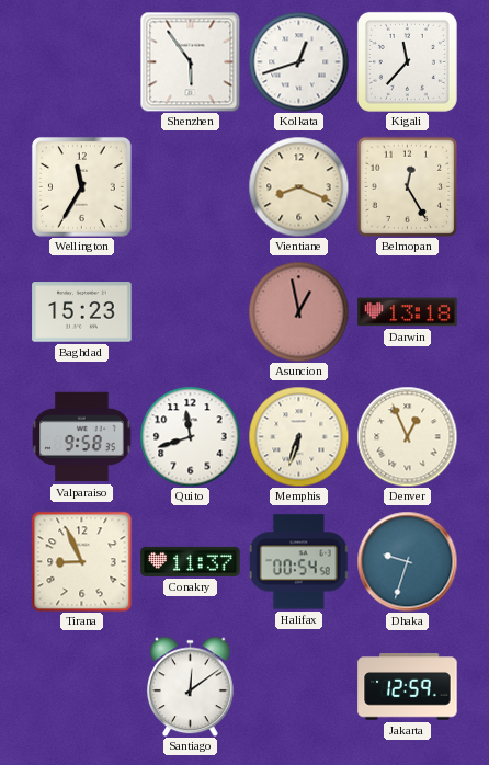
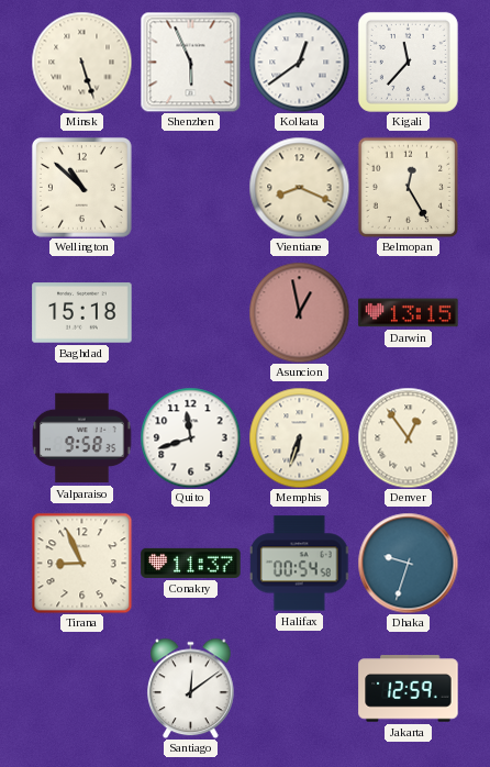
Minsk: none -> 5:27 (81, 62)
Shenzhen: 5:54 -> 5:56 (190, 62)
Kolkata: 12:42 -> 12:39 (299, 62)
Wellington: 11:35 -> 10:52 (81, 187)
Baghdad: 15:23 -> 15:18 (82, 313)
Darwin: 13:18 -> 13:15 (409, 313)
Denver: 12:56 -> 12:54 (408, 437)
